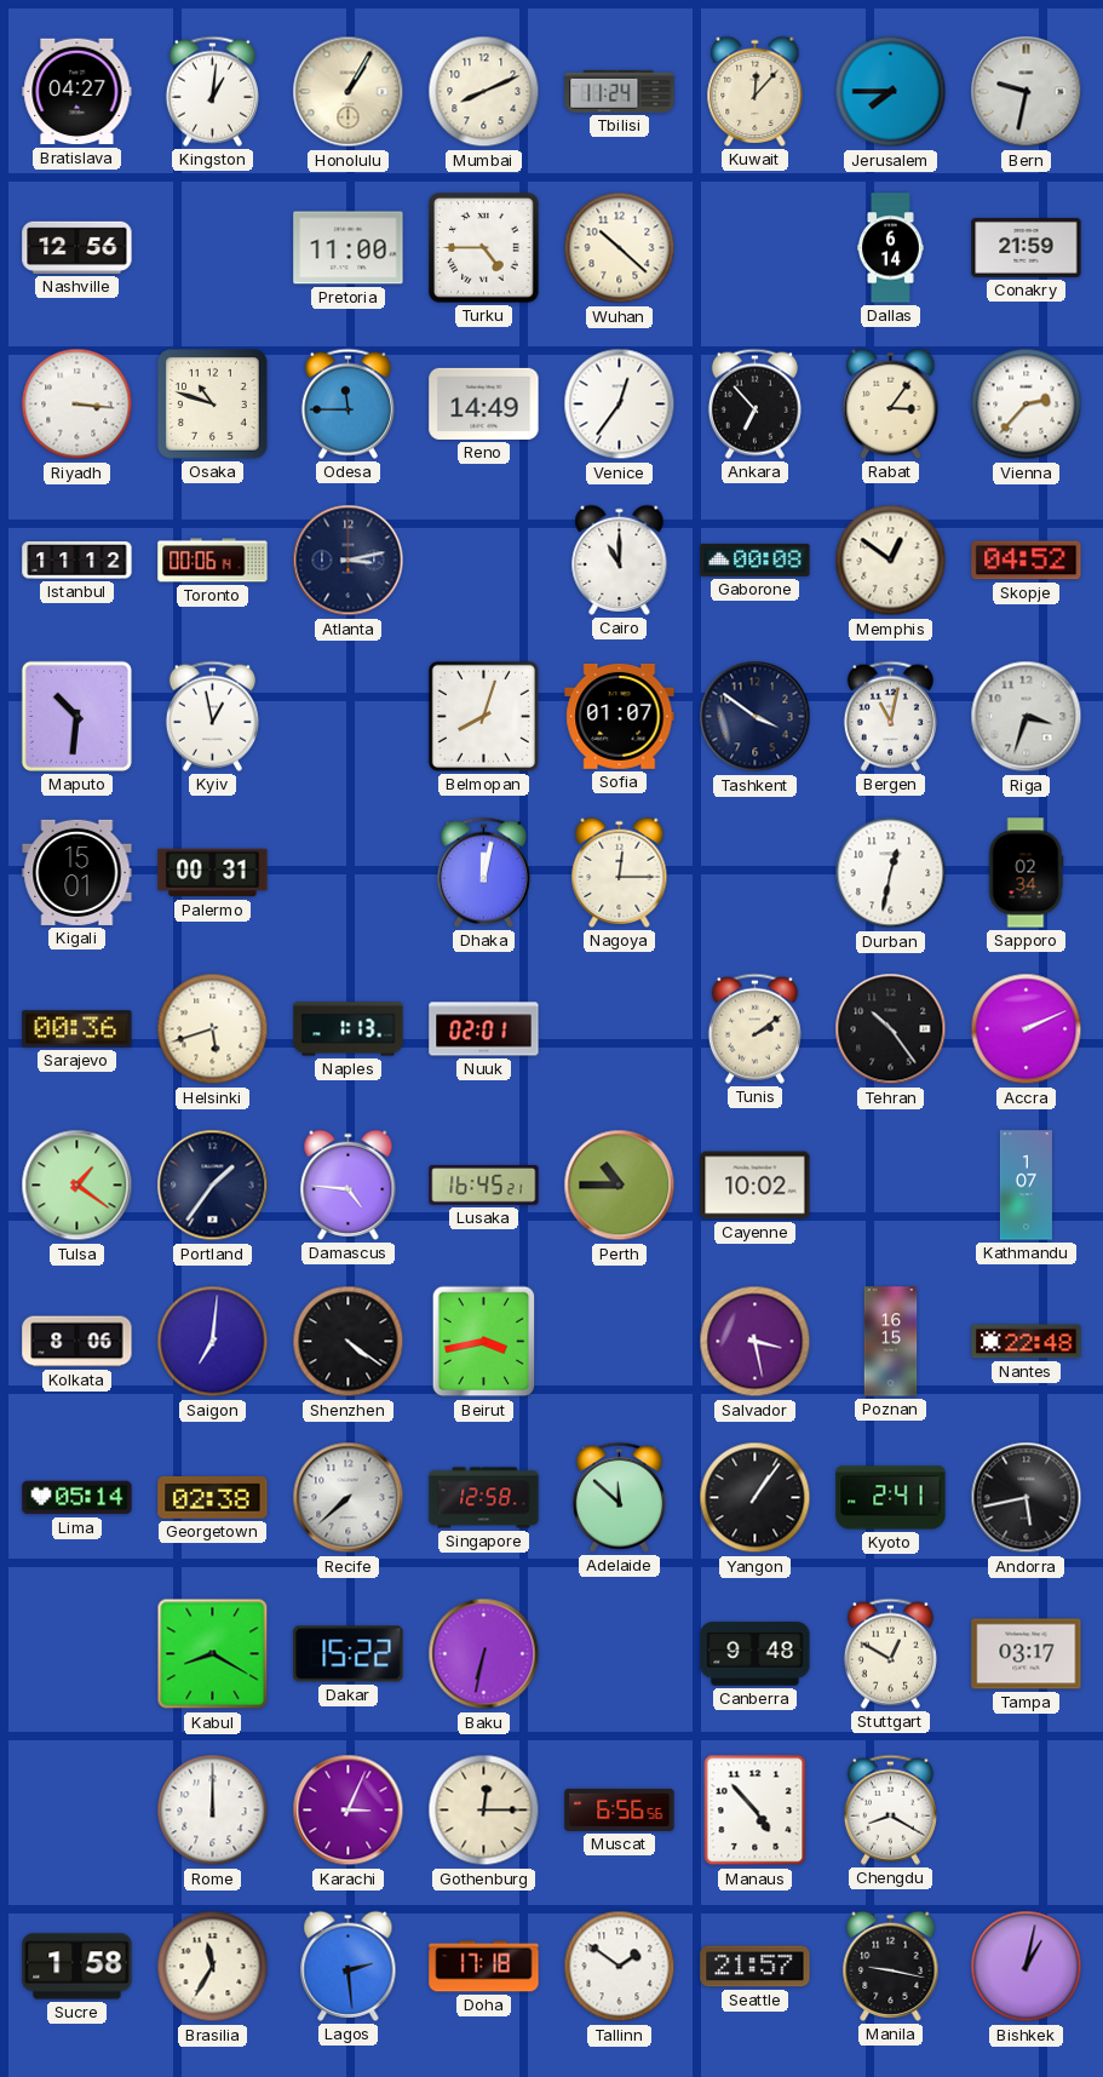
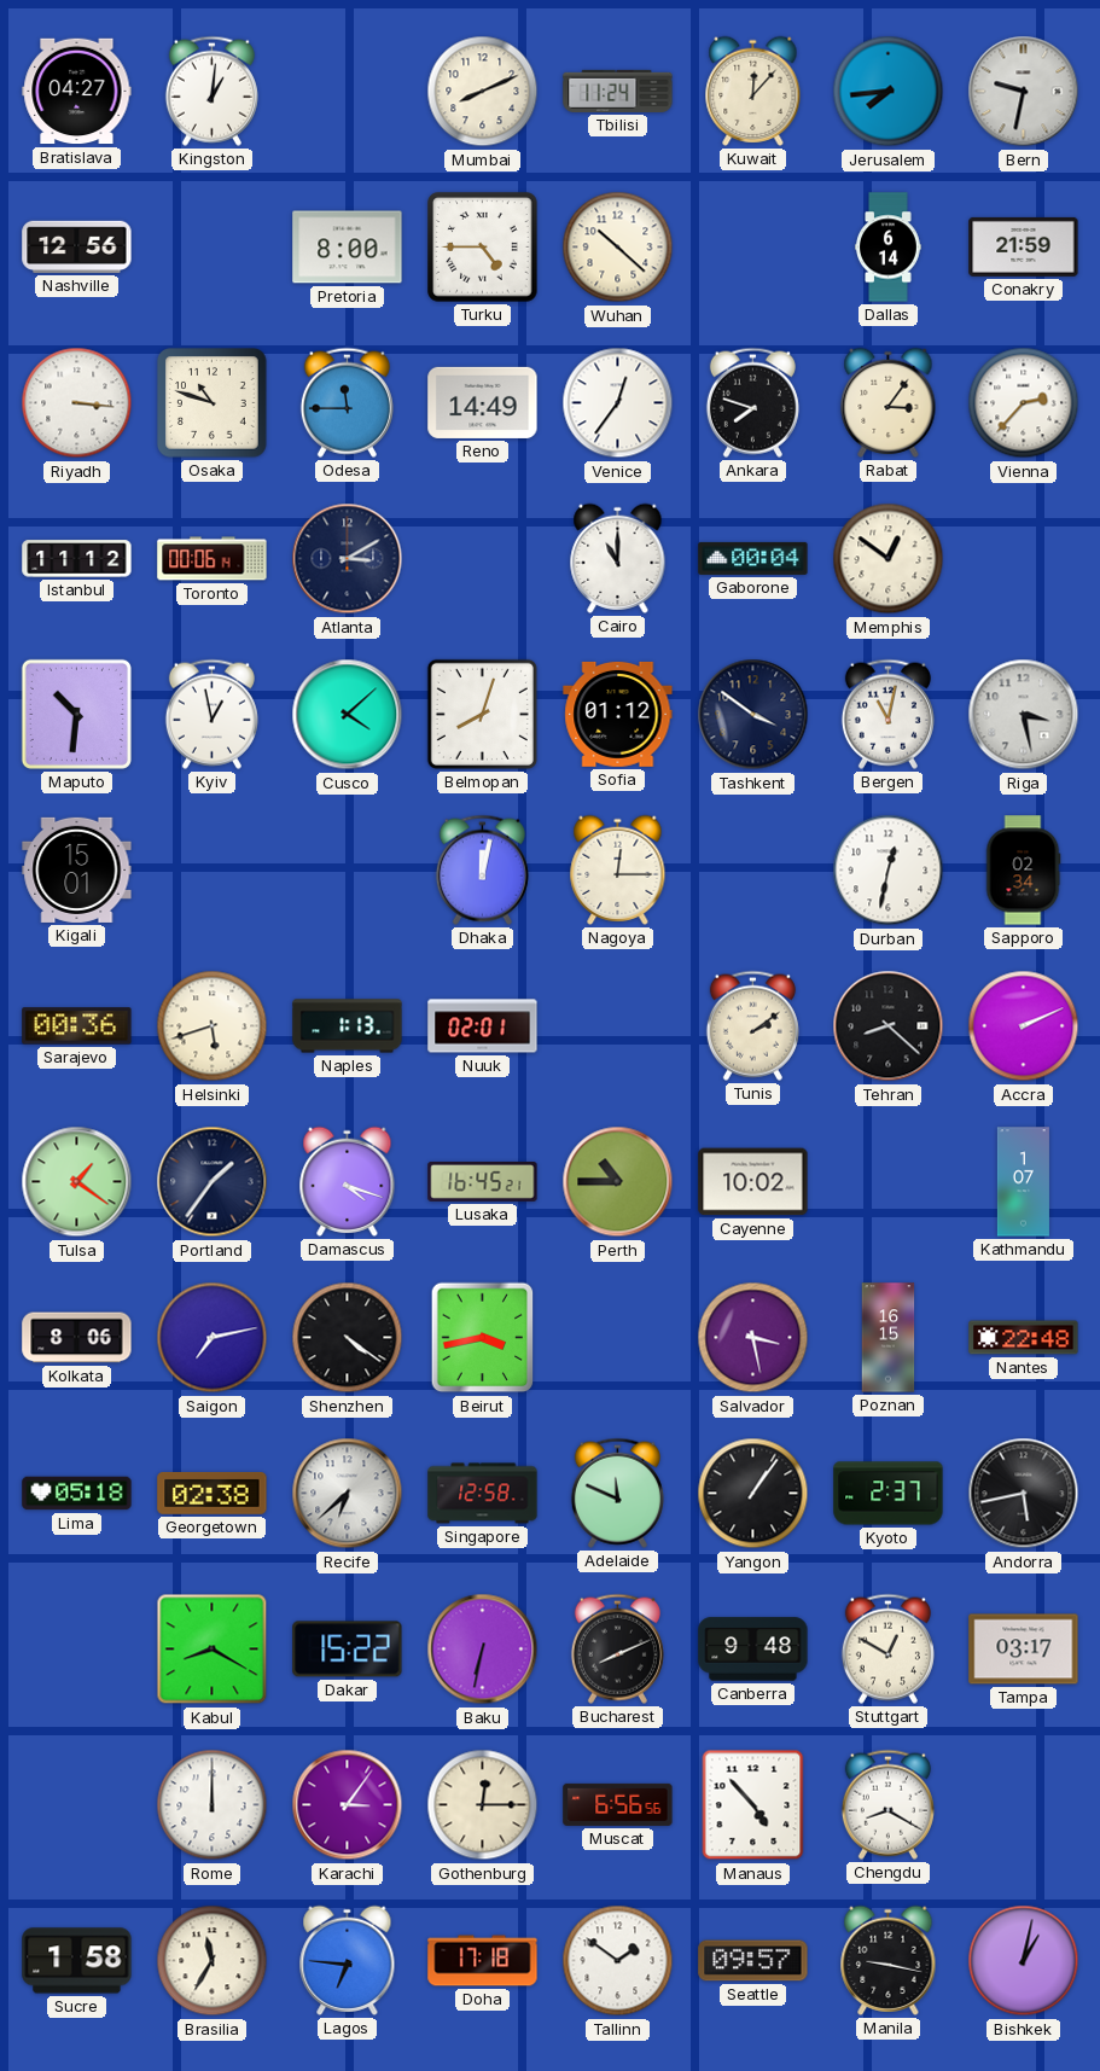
Honolulu: 1:05 -> none (349, 92)
Jerusalem: 7:45 -> 7:44 (889, 92)
Pretoria: 11:00 -> 8:00 (348, 248)
Ankara: 6:53 -> 7:48 (752, 402)
Atlanta: 3:13 -> 3:10 (348, 559)
Gaborone: 00:08 -> 00:04 (753, 558)
Skopje: 04:52 -> none (1027, 561)
Cusco: none -> 4:08 (348, 715)
Sofia: 01:07 -> 01:12 (618, 714)
Riga: 3:33 -> 3:28 (1024, 715)
Palermo: 00:31 -> none (213, 873)
Tehran: 10:24 -> 8:22 (889, 1026)
Damascus: 4:46 -> 4:18 (348, 1181)
Saigon: 7:01 -> 7:13 (213, 1338)
Lima: 05:14 -> 05:18 (77, 1494)
Recife: 7:38 -> 6:38 (348, 1494)
Adelaide: 11:52 -> 11:49 (617, 1493)
Kyoto: 2:41 -> 2:37 (889, 1494)
Bucharest: none -> 8:11 (617, 1648)
Karachi: 3:04 -> 3:06 (348, 1805)
Lagos: 2:29 -> 6:46 (348, 1960)
Seattle: 21:57 -> 09:57 (753, 1961)
